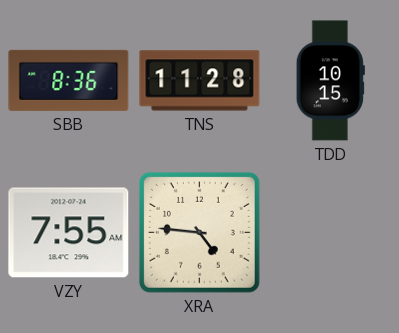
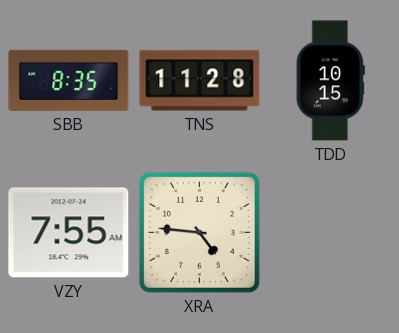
SBB: 8:36 -> 8:35 (69, 80)
